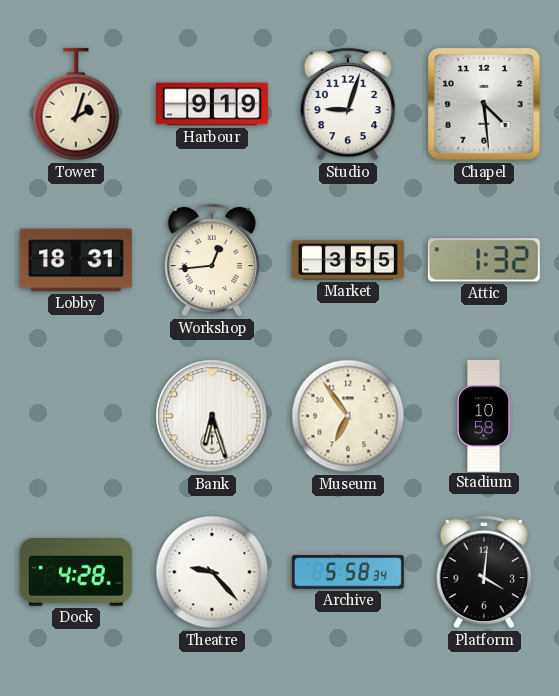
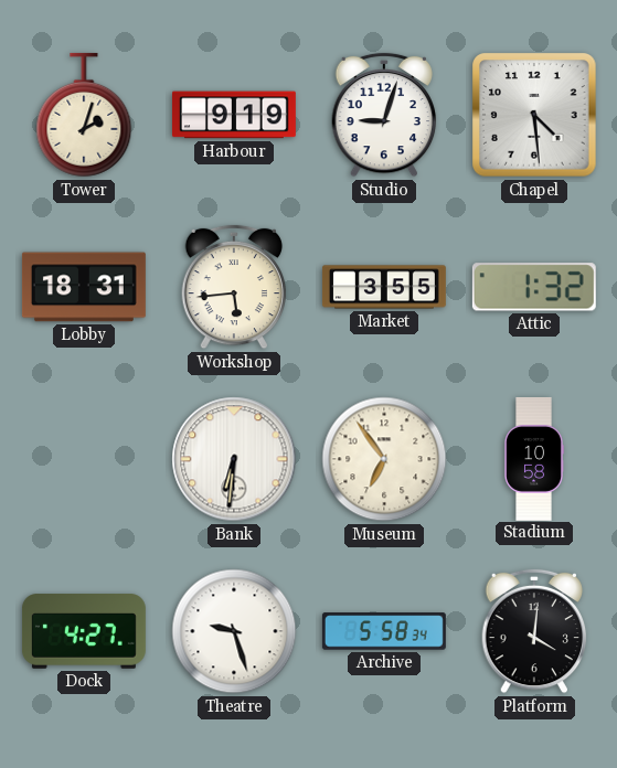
Workshop: 12:44 -> 5:44 (234, 287)
Bank: 6:27 -> 6:31 (234, 459)
Dock: 4:28 -> 4:27 (84, 631)
Theatre: 9:23 -> 9:27 (234, 631)
